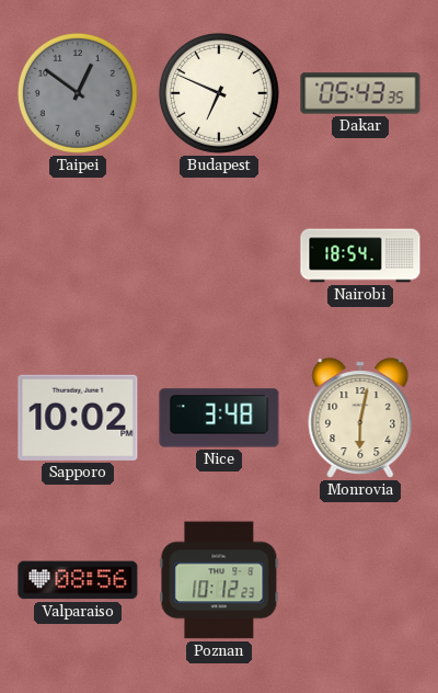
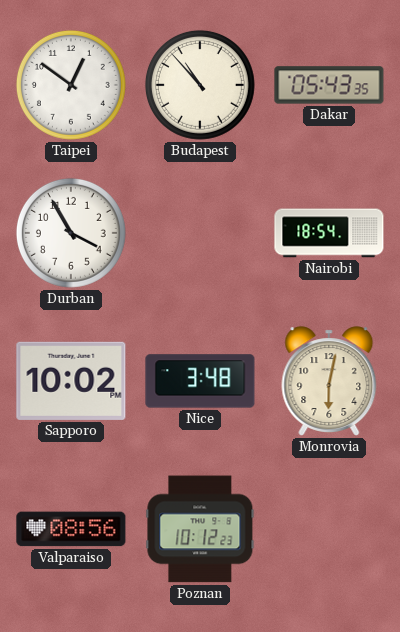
Taipei dial: grey -> white (71, 85)
Budapest: 6:49 -> 10:53 (200, 85)
Durban: none -> 3:55 (71, 233)
